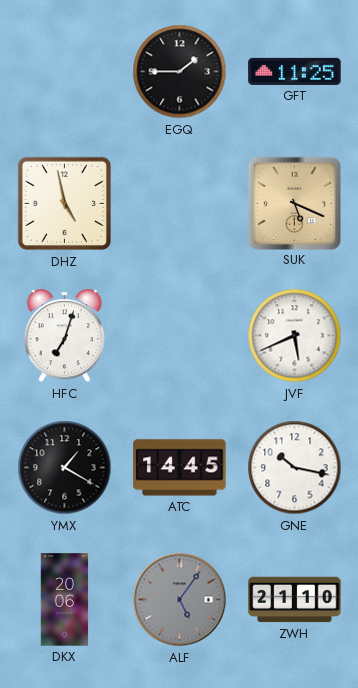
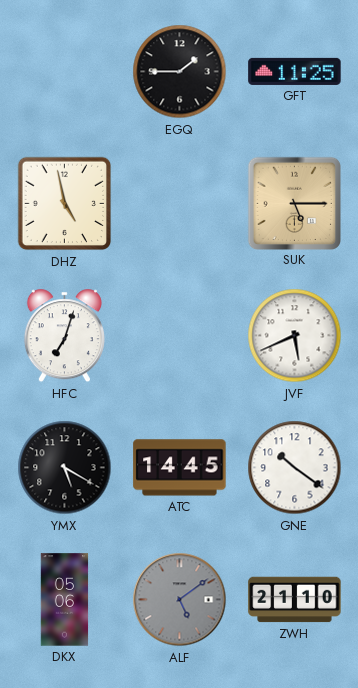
SUK: 5:19 -> 5:15 (294, 203)
YMX: 1:20 -> 5:20 (65, 468)
GNE: 10:17 -> 10:21 (295, 468)
DKX: 20:06 -> 05:06 (65, 600)
ALF: 5:06 -> 5:09 (180, 600)
